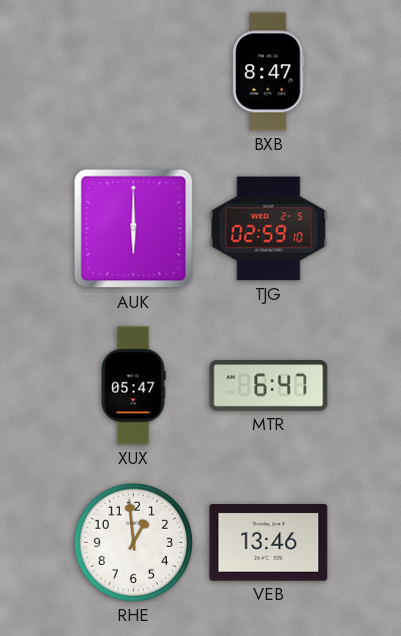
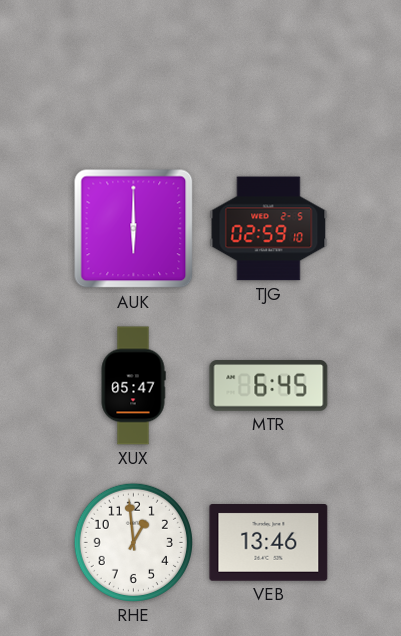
BXB: 8:47 -> none (269, 72)
MTR: 6:47 -> 6:45 (269, 386)
